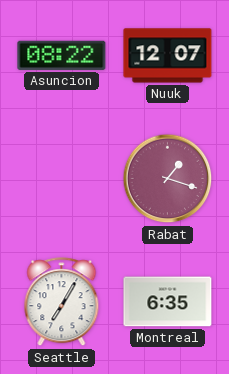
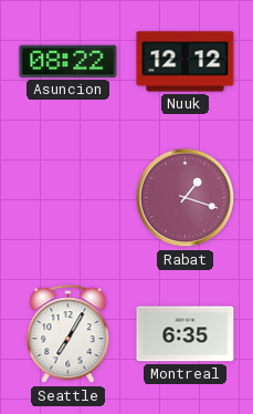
Nuuk: 12:07 -> 12:12 (186, 62)
